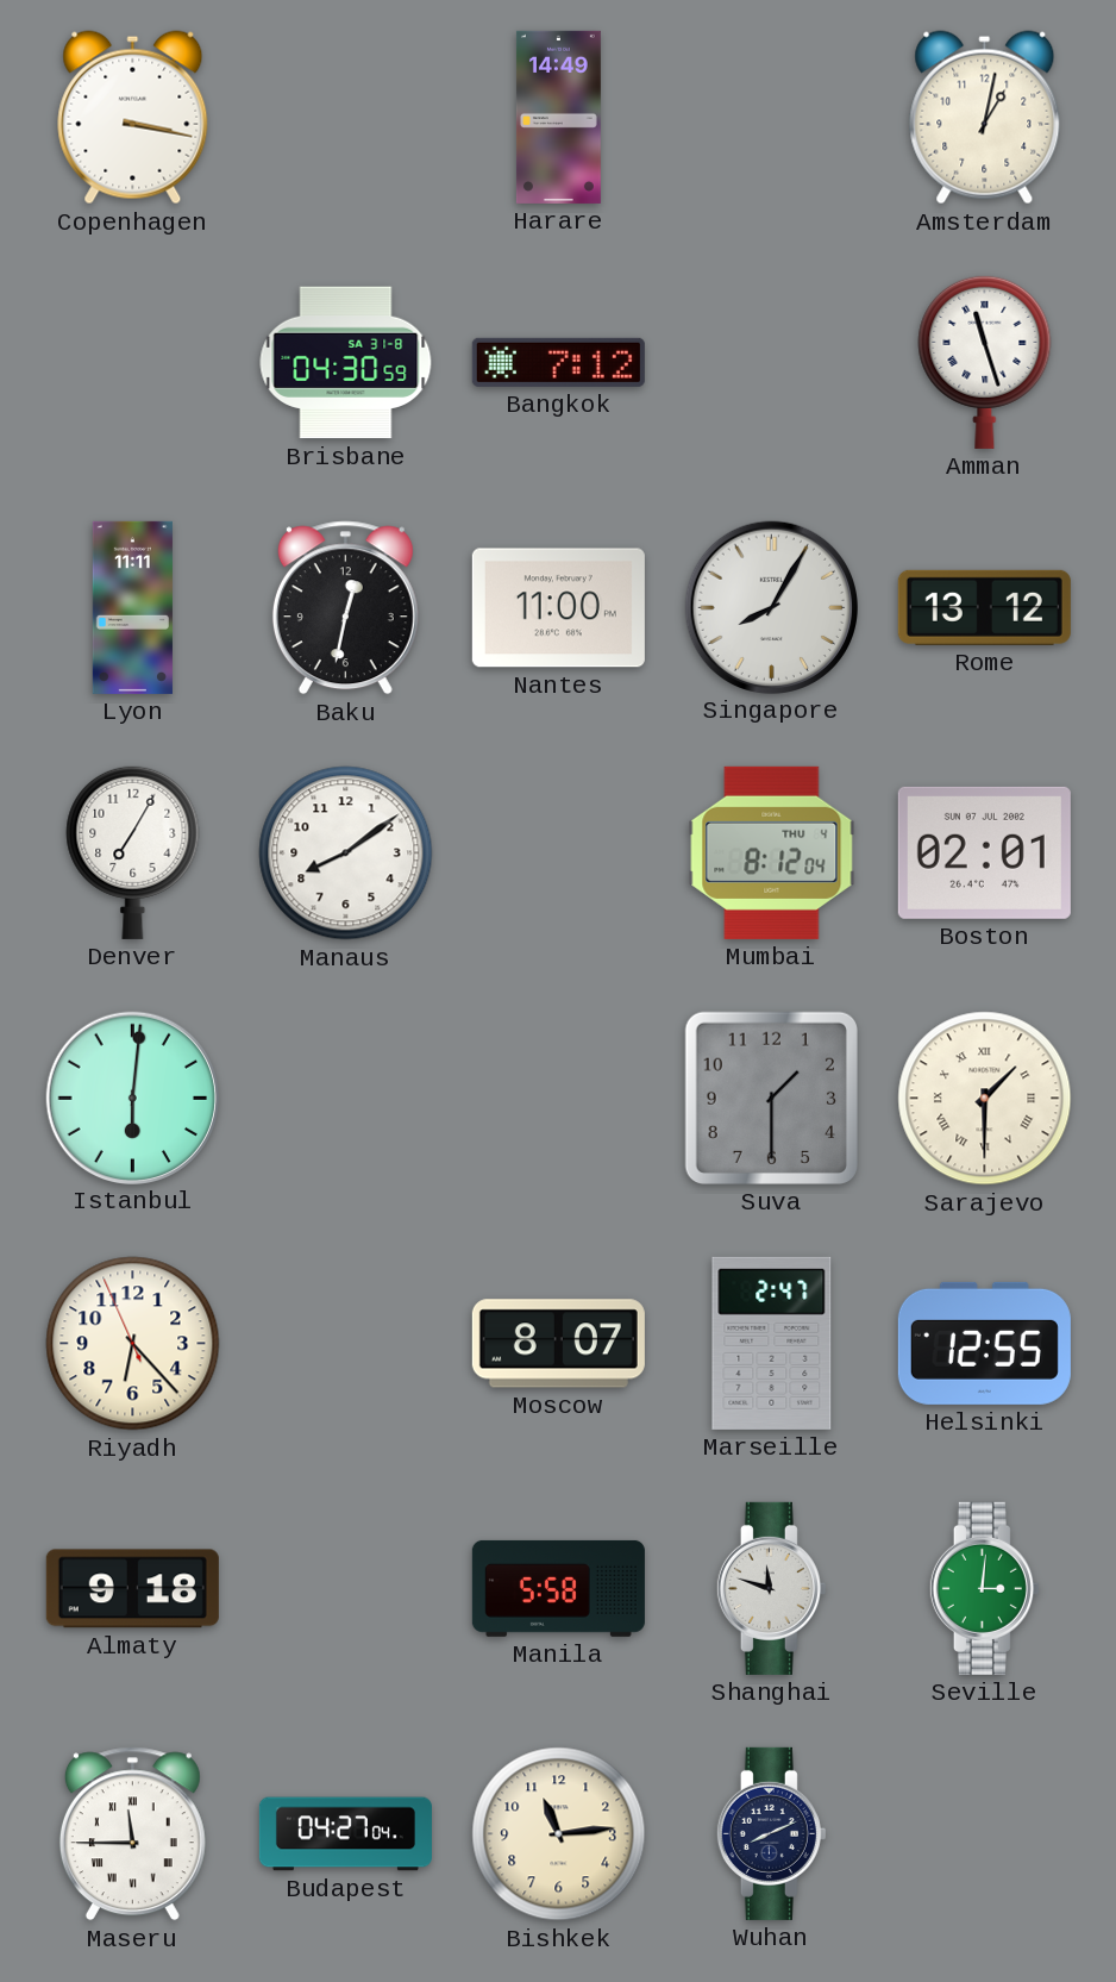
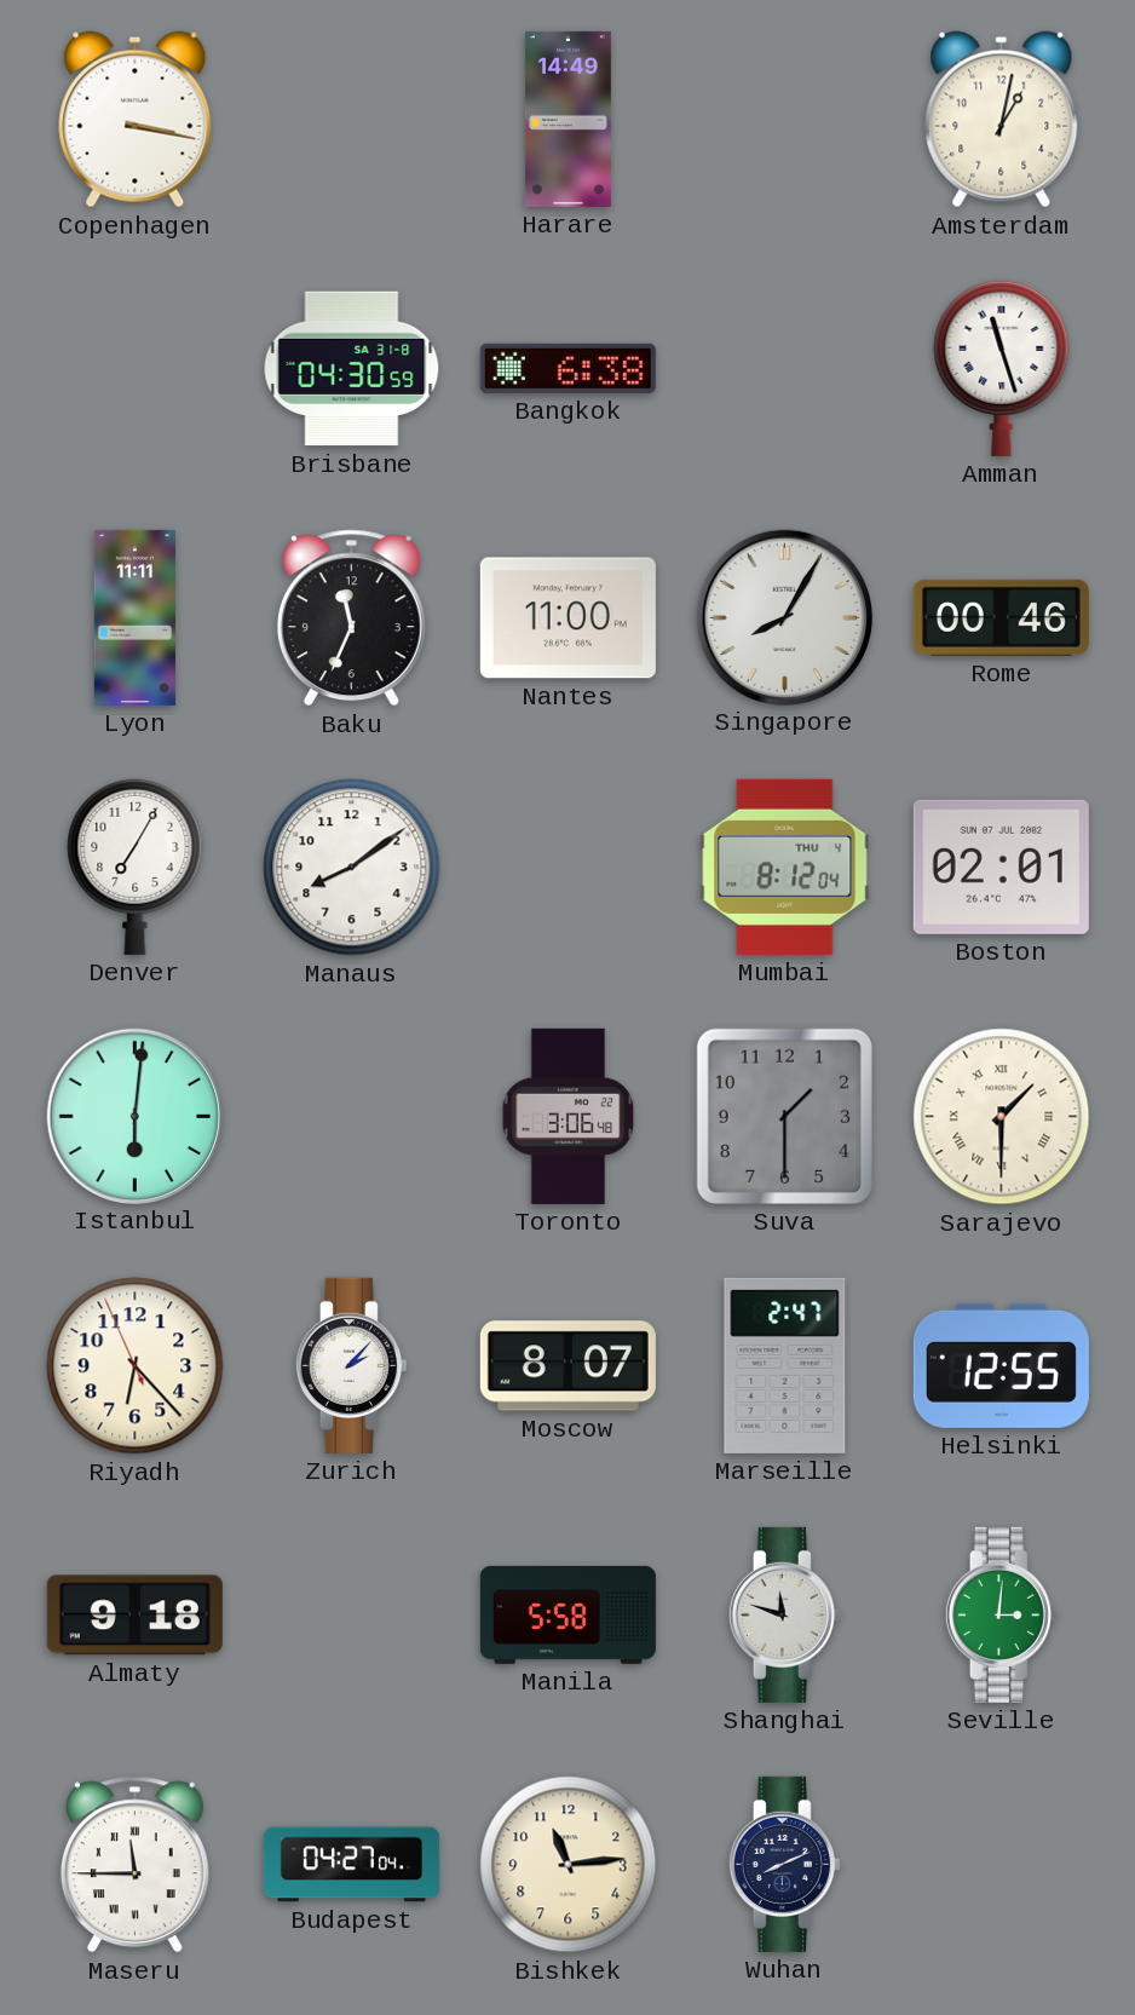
Bangkok: 7:12 -> 6:38 (567, 368)
Baku: 12:32 -> 11:34 (351, 618)
Rome: 13:12 -> 00:46 (1001, 617)
Toronto: none -> 3:06 (569, 1116)
Zurich: none -> 2:07 (351, 1365)
